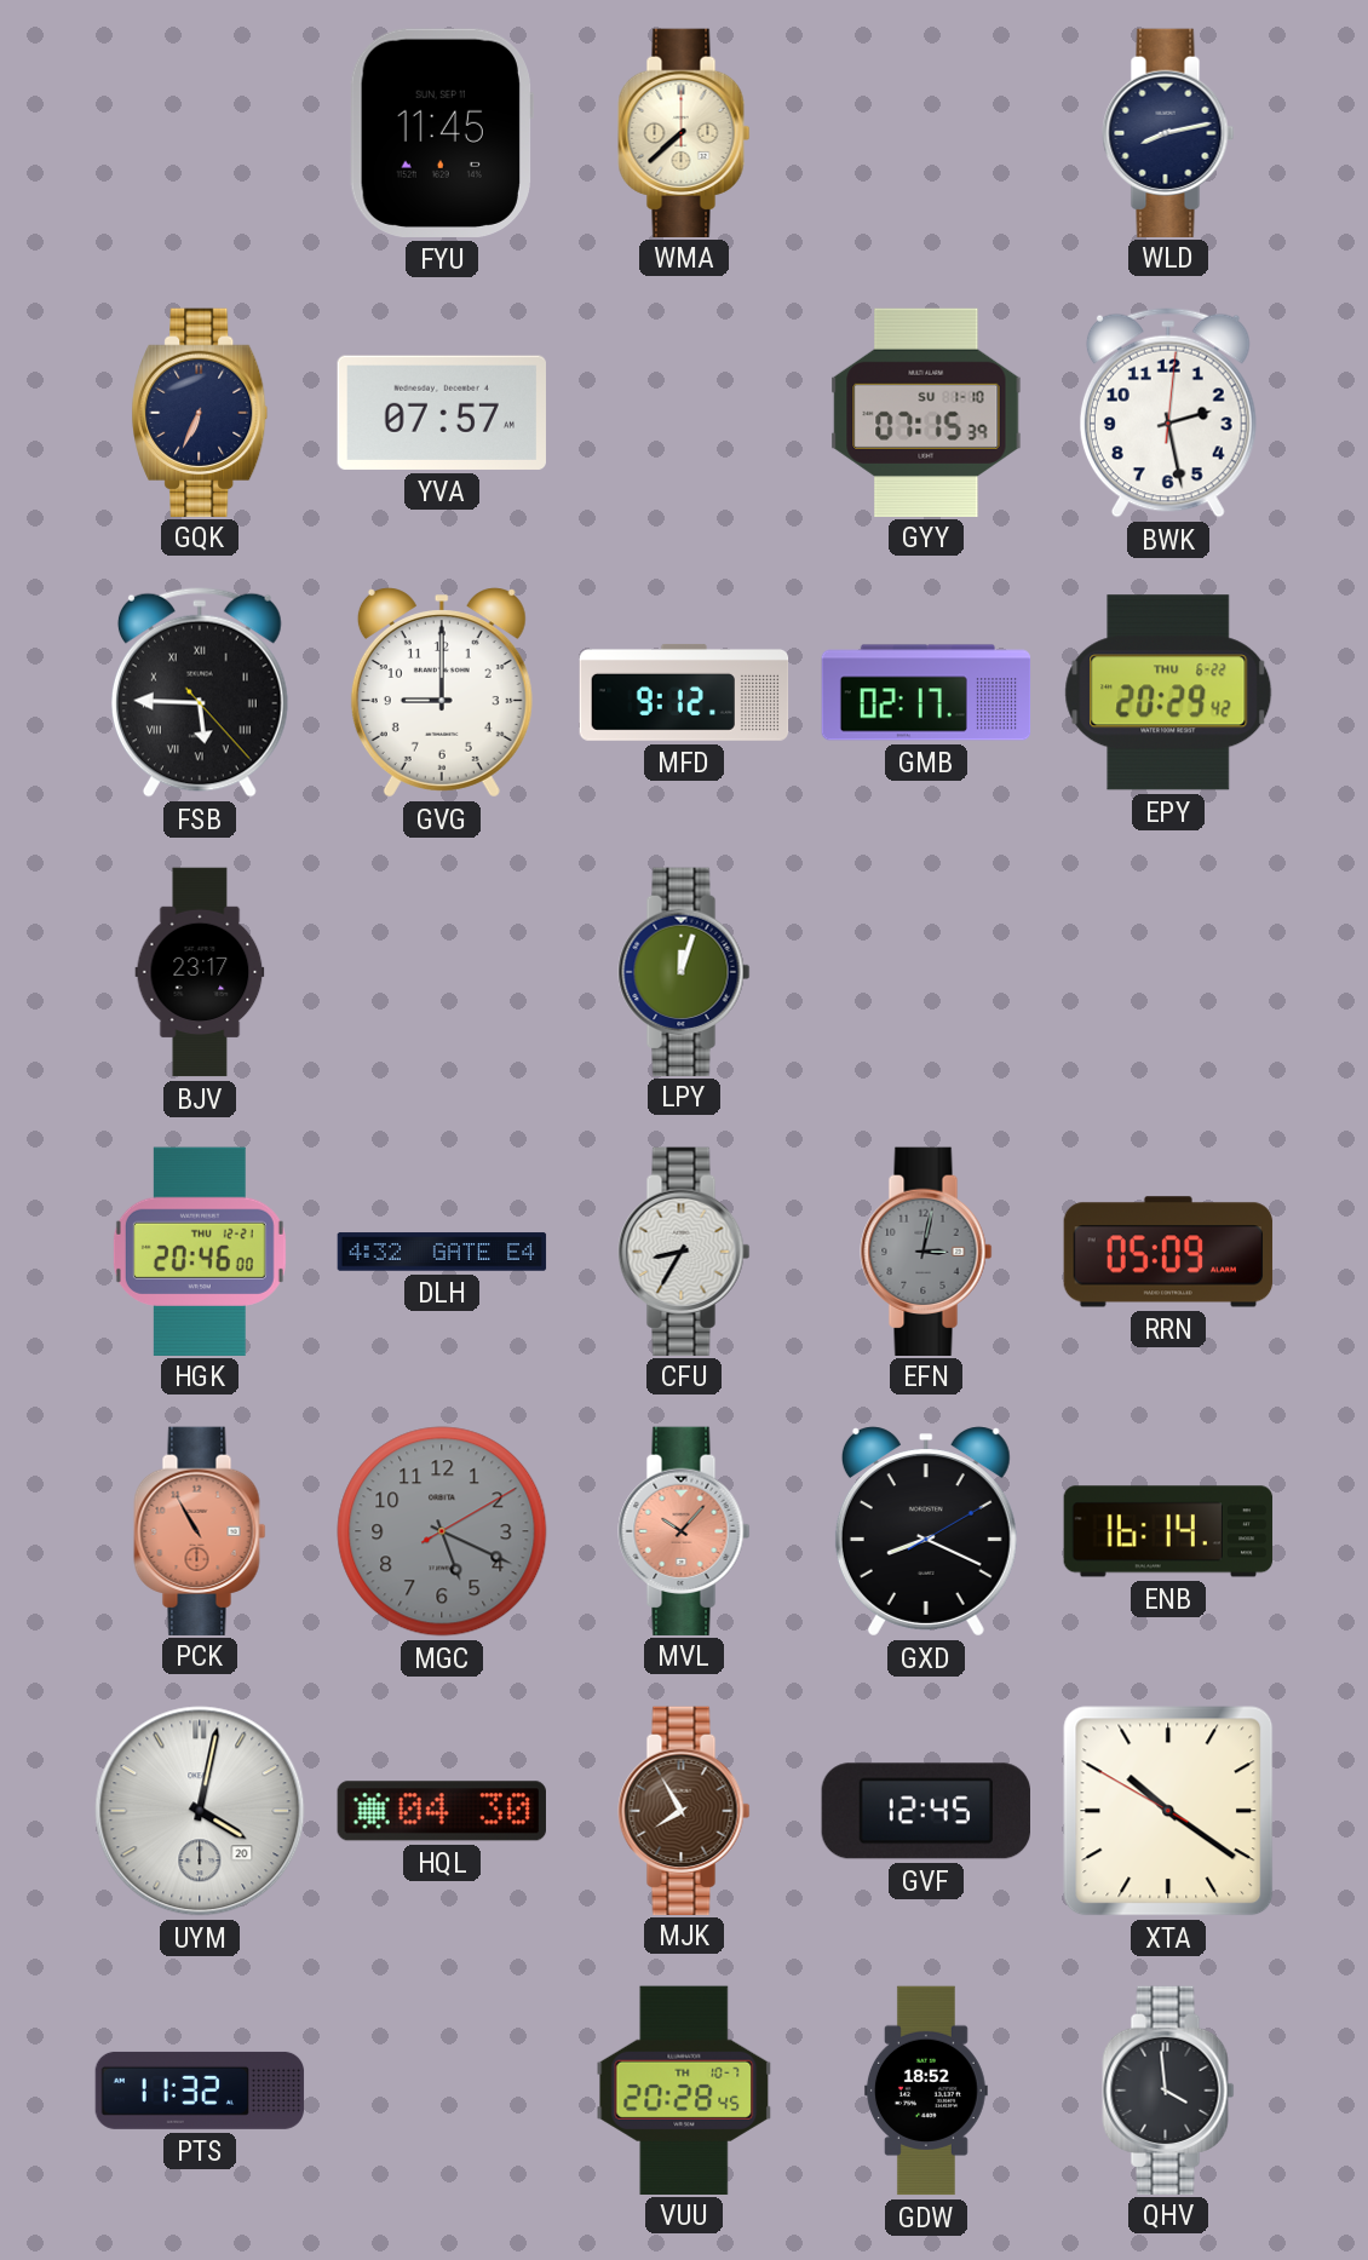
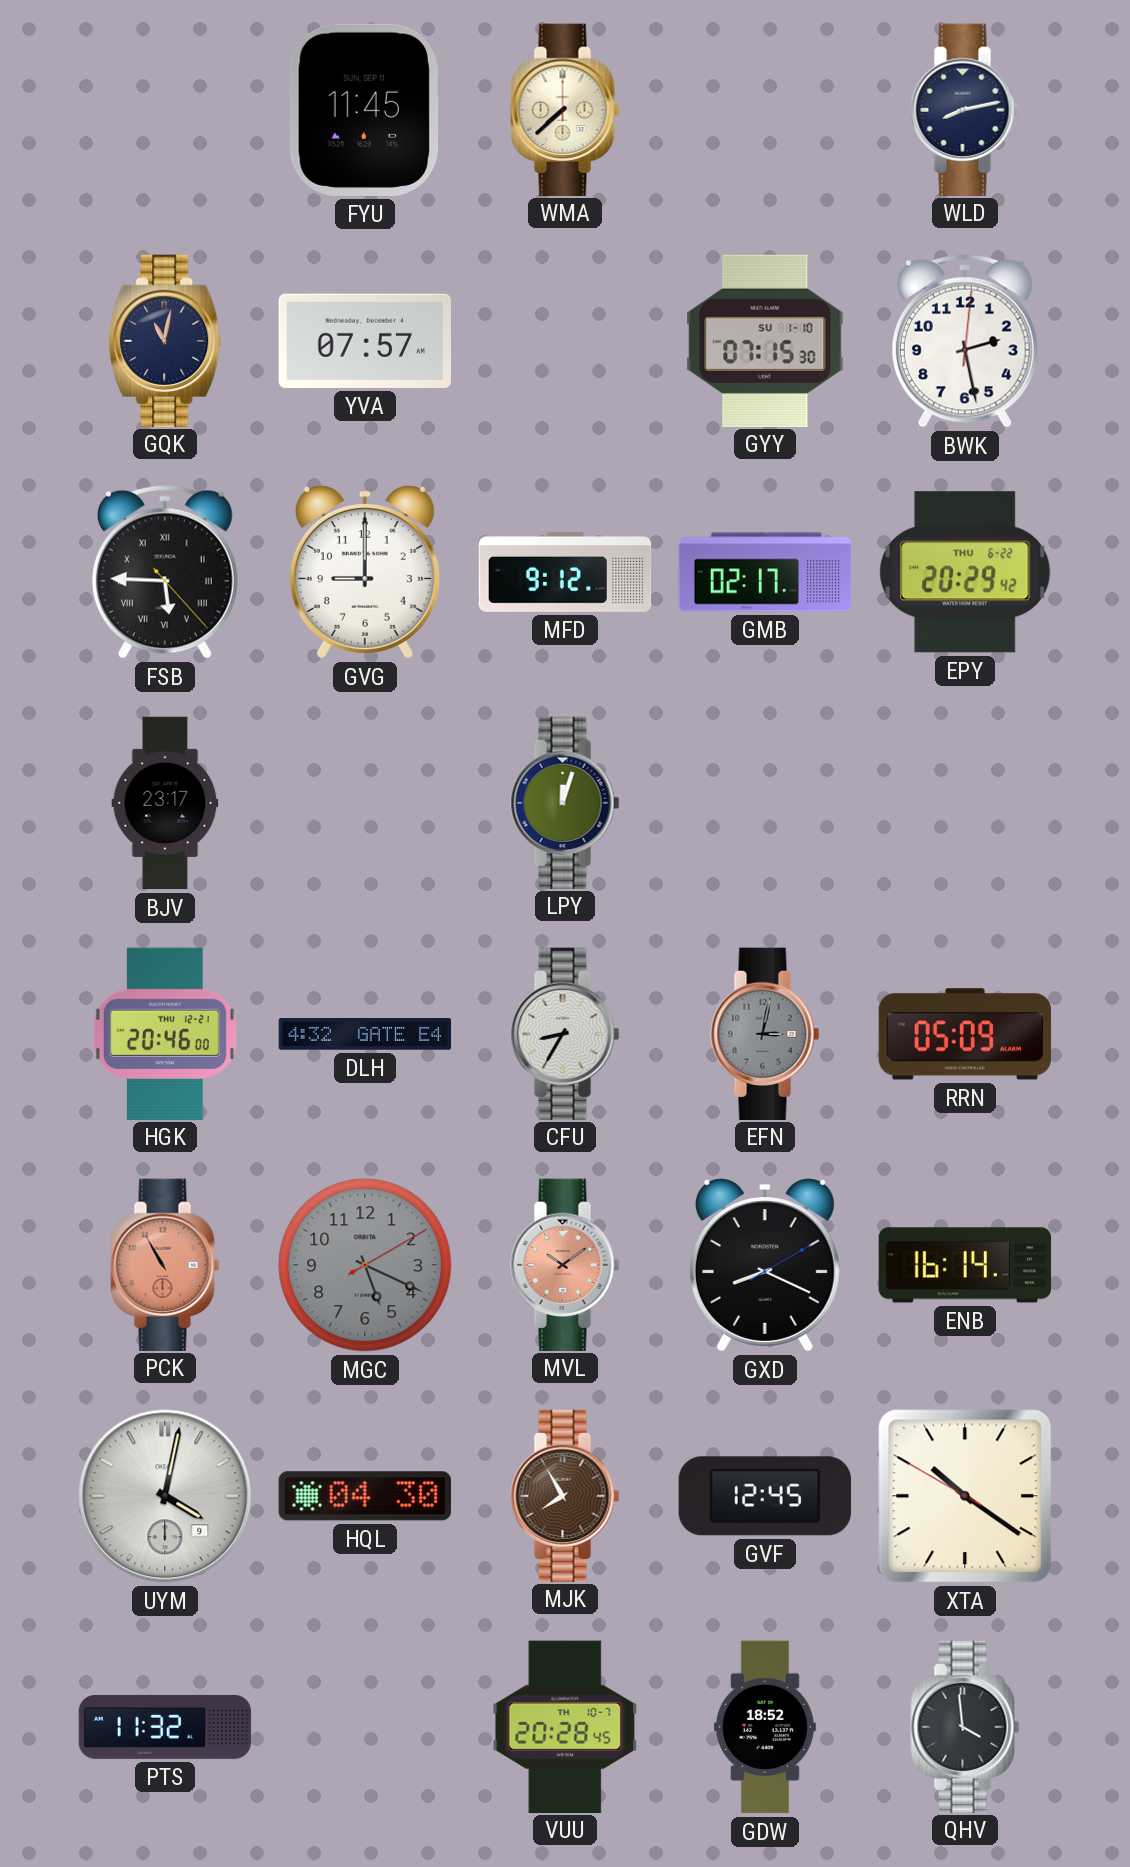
GQK: 6:34 -> 11:02 (165, 340)
GYY: 07:15:39 -> 07:15:30 (765, 340)
MVL: 10:07 -> 10:09 (565, 1264)
UYM date: 20 -> 9 (165, 1496)
